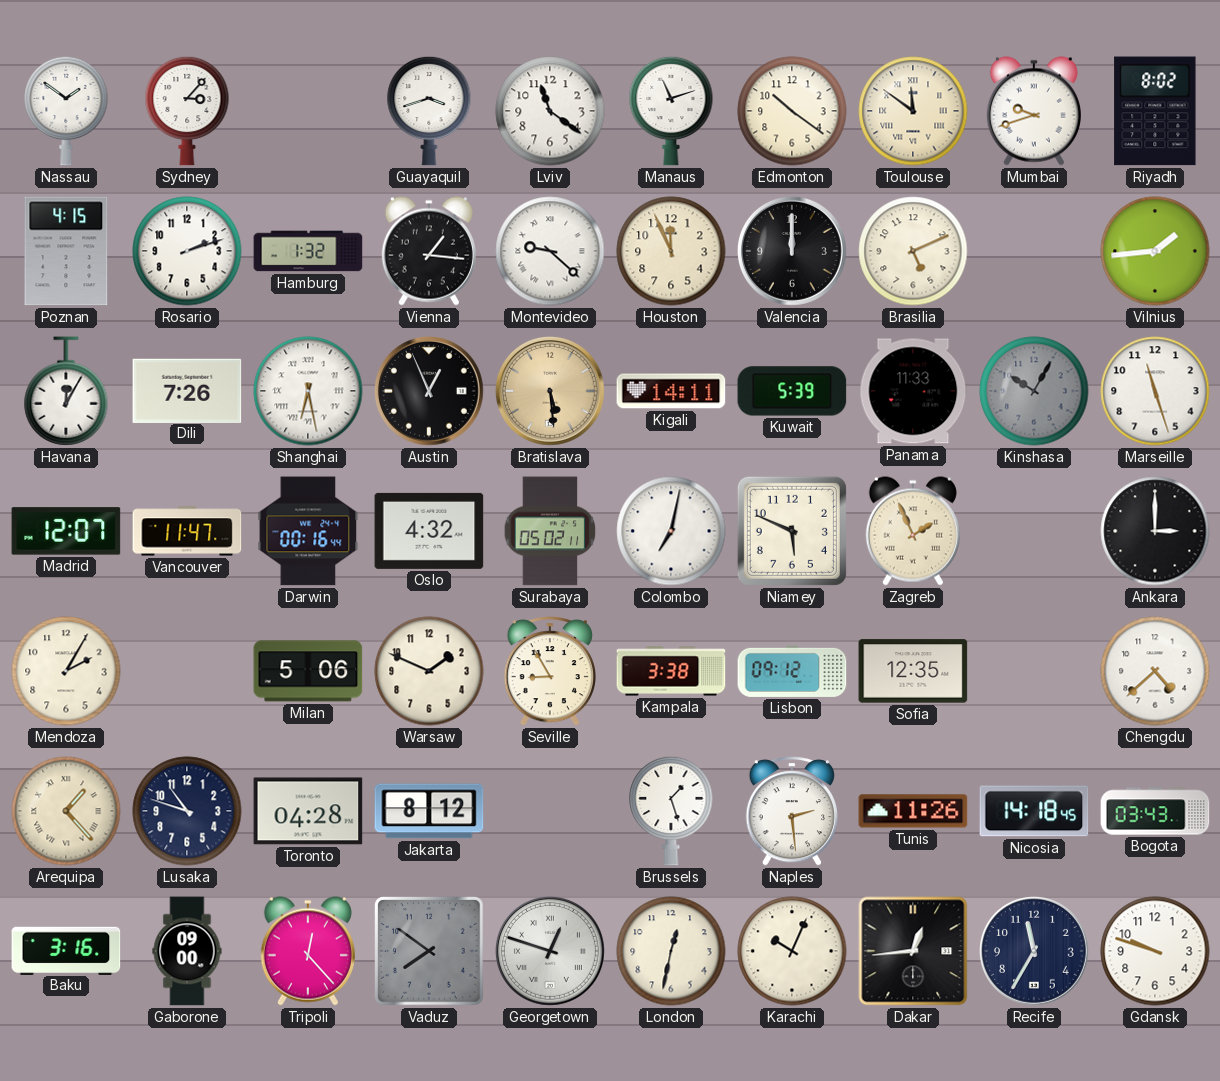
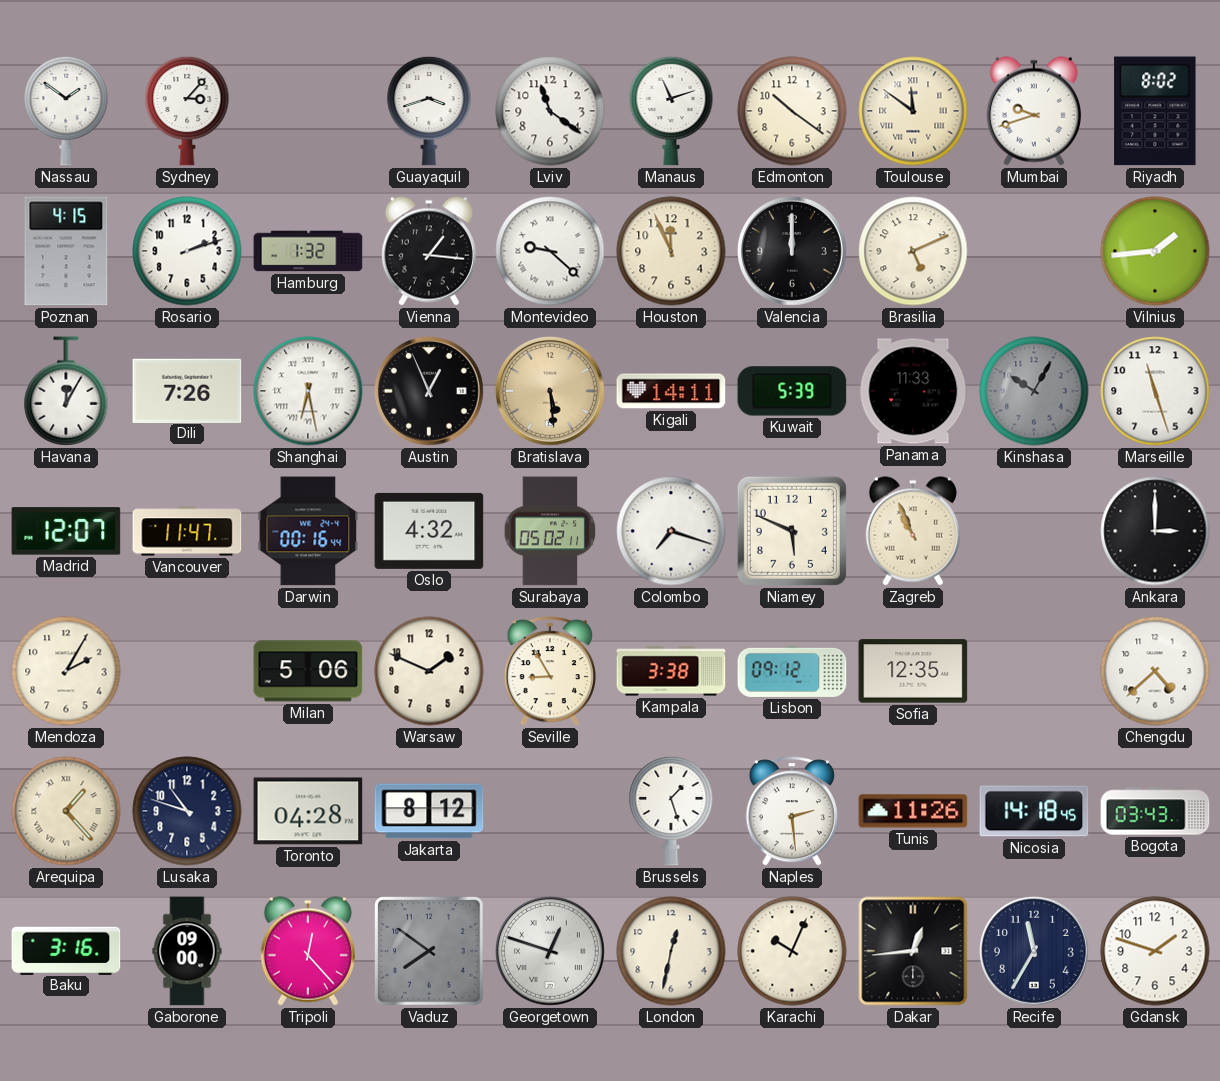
Colombo: 7:02 -> 7:18 (671, 531)
Zagreb: 1:56 -> 10:56 (913, 531)
Gdansk: 9:48 -> 1:48 (1155, 951)
